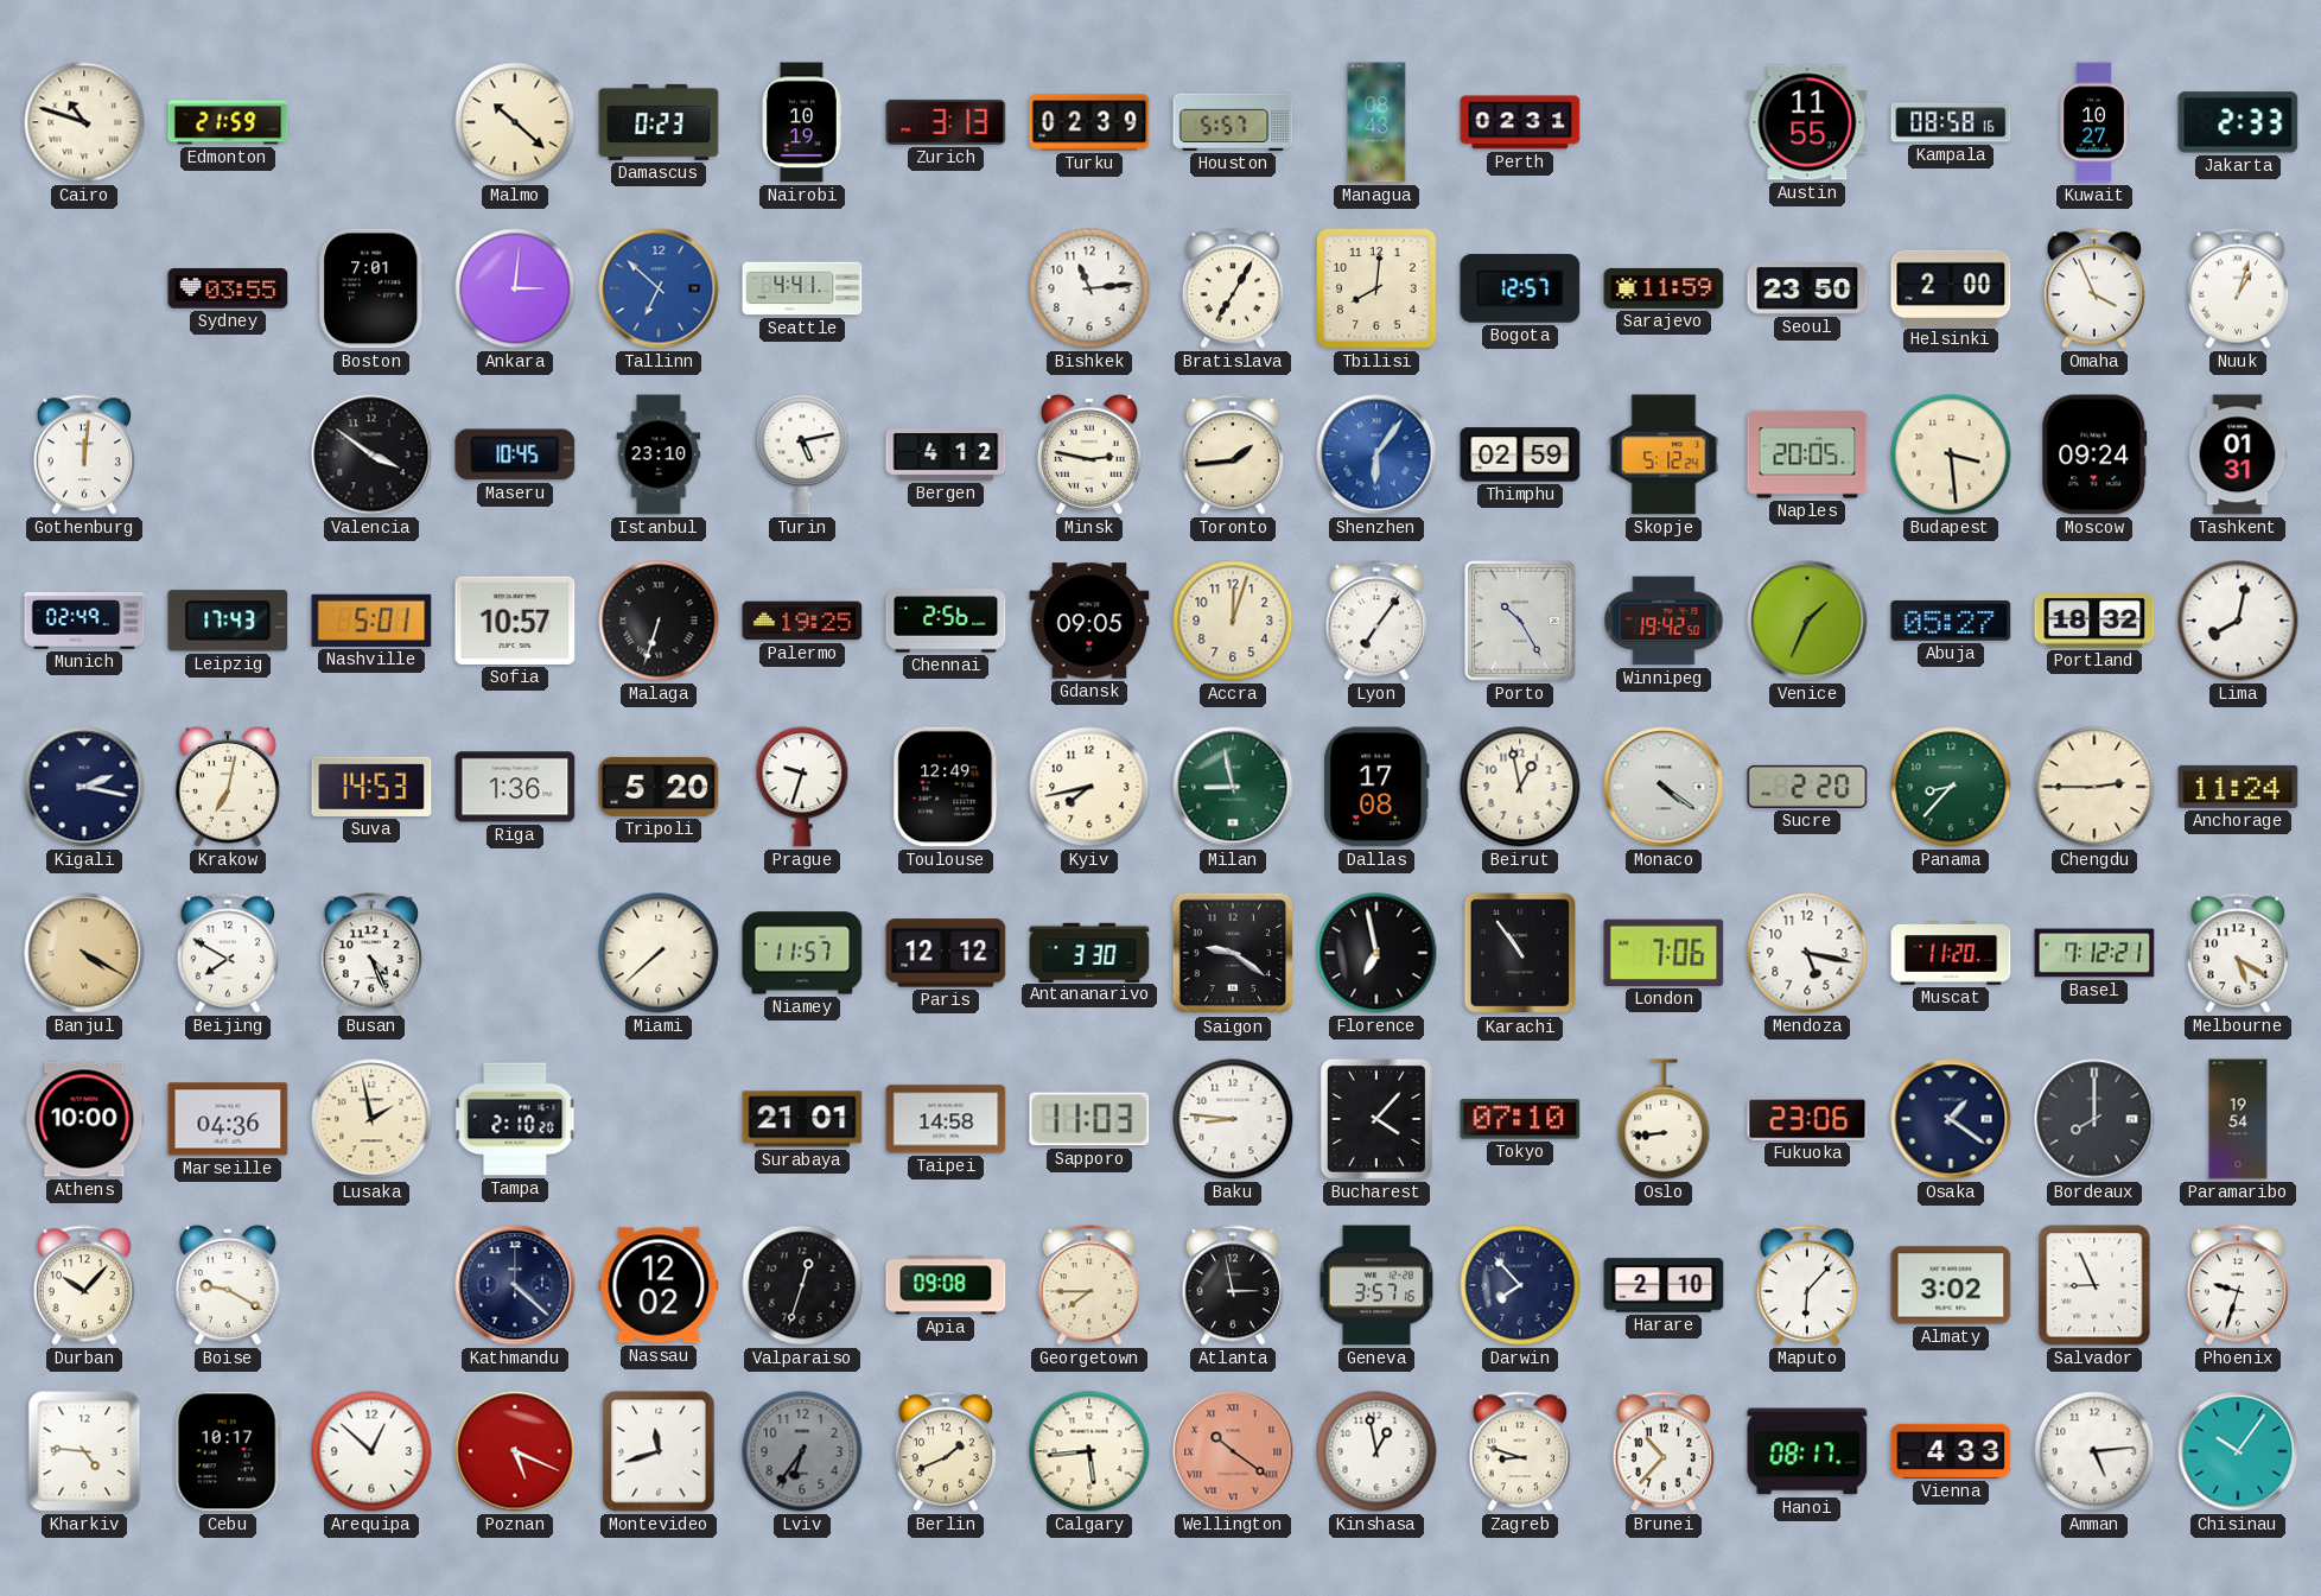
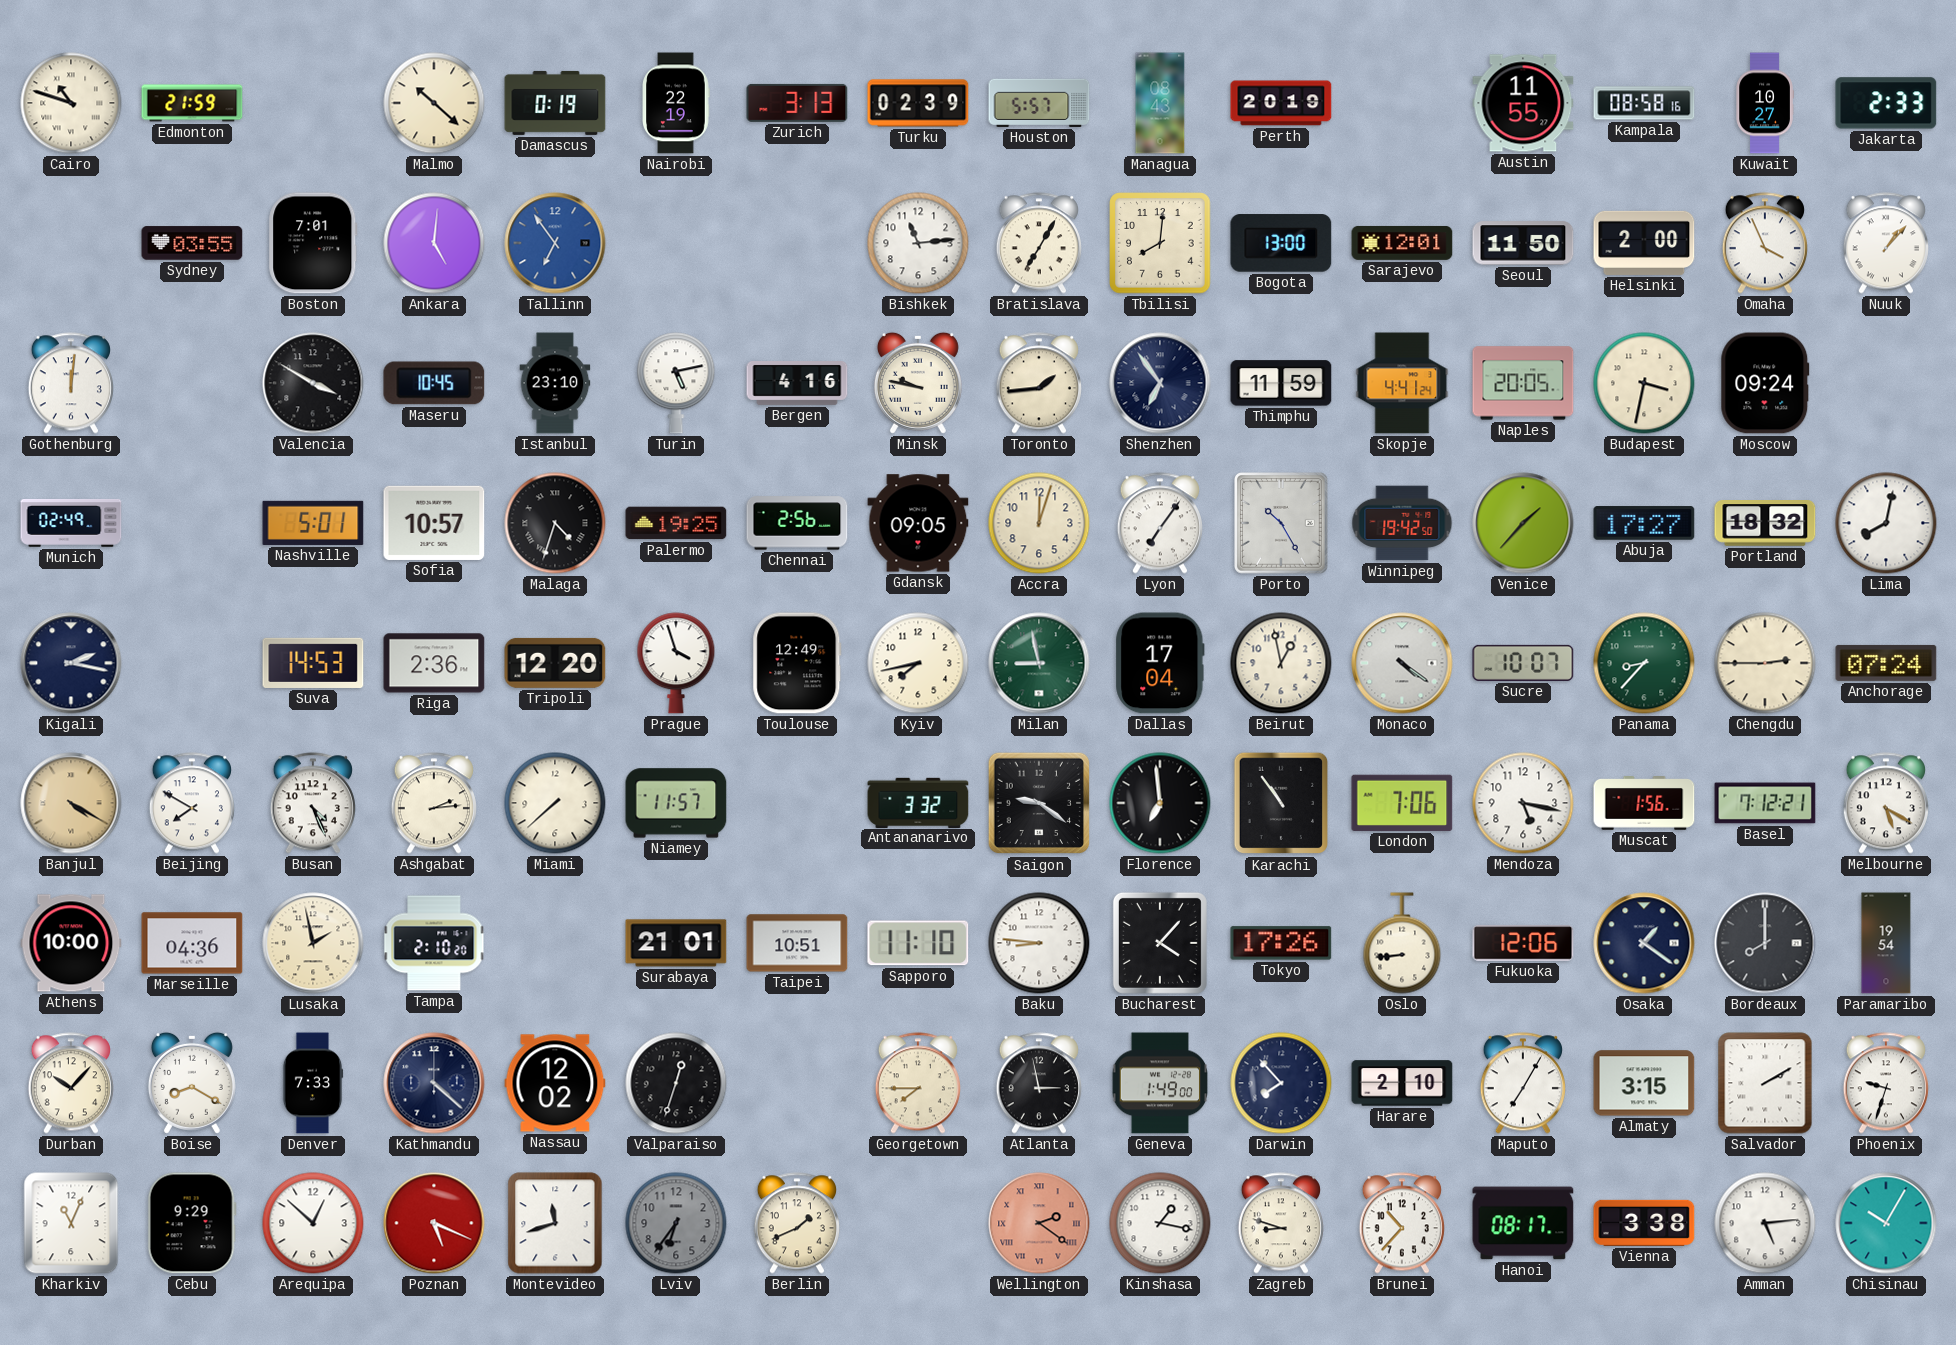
Damascus: 0:23 -> 0:19 (555, 103)
Nairobi: 10:19 -> 22:19 (676, 103)
Perth: 02:31 -> 20:19 (1281, 103)
Ankara: 3:01 -> 5:01 (434, 243)
Tallinn: 6:52 -> 6:54 (555, 243)
Seattle: 4:41 -> none (802, 288)
Bogota: 12:57 -> 13:00 (1281, 243)
Sarajevo: 11:59 -> 12:01 (1402, 243)
Seoul: 23:50 -> 11:50 (1523, 243)
Nuuk: 1:03 -> 1:07 (1886, 243)
Valencia: 3:51 -> 3:50 (313, 383)
Bergen: 4:12 -> 4:16 (797, 384)
Minsk: 2:47 -> 9:47 (918, 383)
Shenzhen: 6:06 -> 6:54 (1160, 383)
Shenzhen dial: blue -> navy (1160, 383)
Thimphu: 02:59 -> 11:59 (1281, 383)
Skopje: 5:12 -> 4:41 (1402, 383)
Budapest: 3:29 -> 3:32 (1644, 383)
Tashkent: 01:31 -> none (2238, 454)
Leipzig: 17:43 -> none (228, 621)
Malaga: 6:33 -> 4:33 (555, 523)
Venice: 1:34 -> 1:37 (1523, 523)
Abuja: 05:27 -> 17:27 (1644, 523)
Krakow: 7:02 -> none (228, 787)
Riga: 1:36 -> 2:36 (434, 663)
Tripoli: 5:20 -> 12:20 (555, 663)
Prague: 9:33 -> 3:57 (676, 663)
Dallas: 17:08 -> 17:04 (1160, 663)
Sucre: 2:20 -> 10:07 (1523, 663)
Anchorage: 11:24 -> 07:24 (1886, 663)
Ashgabat: none -> 2:14 (434, 803)
Paris: 12:12 -> none (946, 953)
Antananarivo: 3:30 -> 3:32 (918, 802)
Florence: 6:58 -> 6:59 (1160, 803)
Muscat: 11:20 -> 1:56 (1644, 803)
Taipei: 14:58 -> 10:51 (797, 943)
Sapporo: 11:03 -> 11:10 (918, 943)
Tokyo: 07:10 -> 17:26 (1281, 943)
Fukuoka: 23:06 -> 12:06 (1523, 943)
Boise: 9:20 -> 8:20 (192, 1083)
Denver: none -> 7:33 (313, 1083)
Apia: 09:08 -> none (946, 1285)
Geneva: 3:57 -> 1:49 (1160, 1083)
Maputo: 6:07 -> 7:05 (1523, 1083)
Almaty: 3:02 -> 3:15 (1644, 1083)
Salvador: 8:56 -> 2:10 (1765, 1083)
Kharkiv: 4:46 -> 11:04 (71, 1223)
Cebu: 10:17 -> 9:29 (192, 1223)
Calgary: 5:44 -> none (1089, 1451)
Wellington: 10:21 -> 2:21 (1039, 1223)
Kinshasa: 12:58 -> 1:17 (1160, 1223)
Vienna: 4:33 -> 3:38 (1644, 1223)
Chisinau: 10:06 -> 10:05 (1886, 1223)
